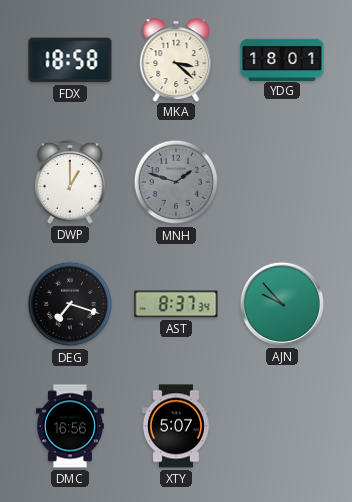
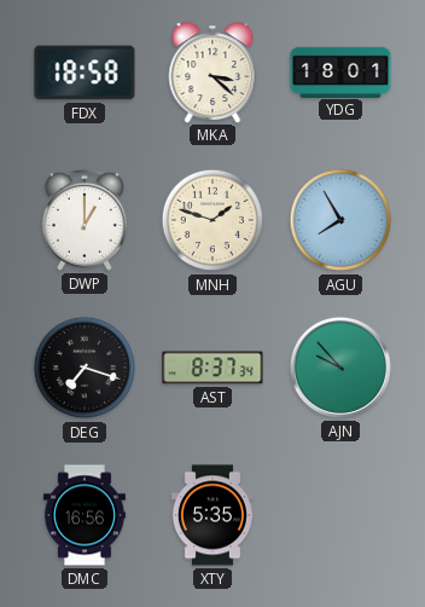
MNH dial: grey -> cream (212, 220)
AGU: none -> 7:55 (340, 220)
XTY: 5:07 -> 5:35 (212, 515)
